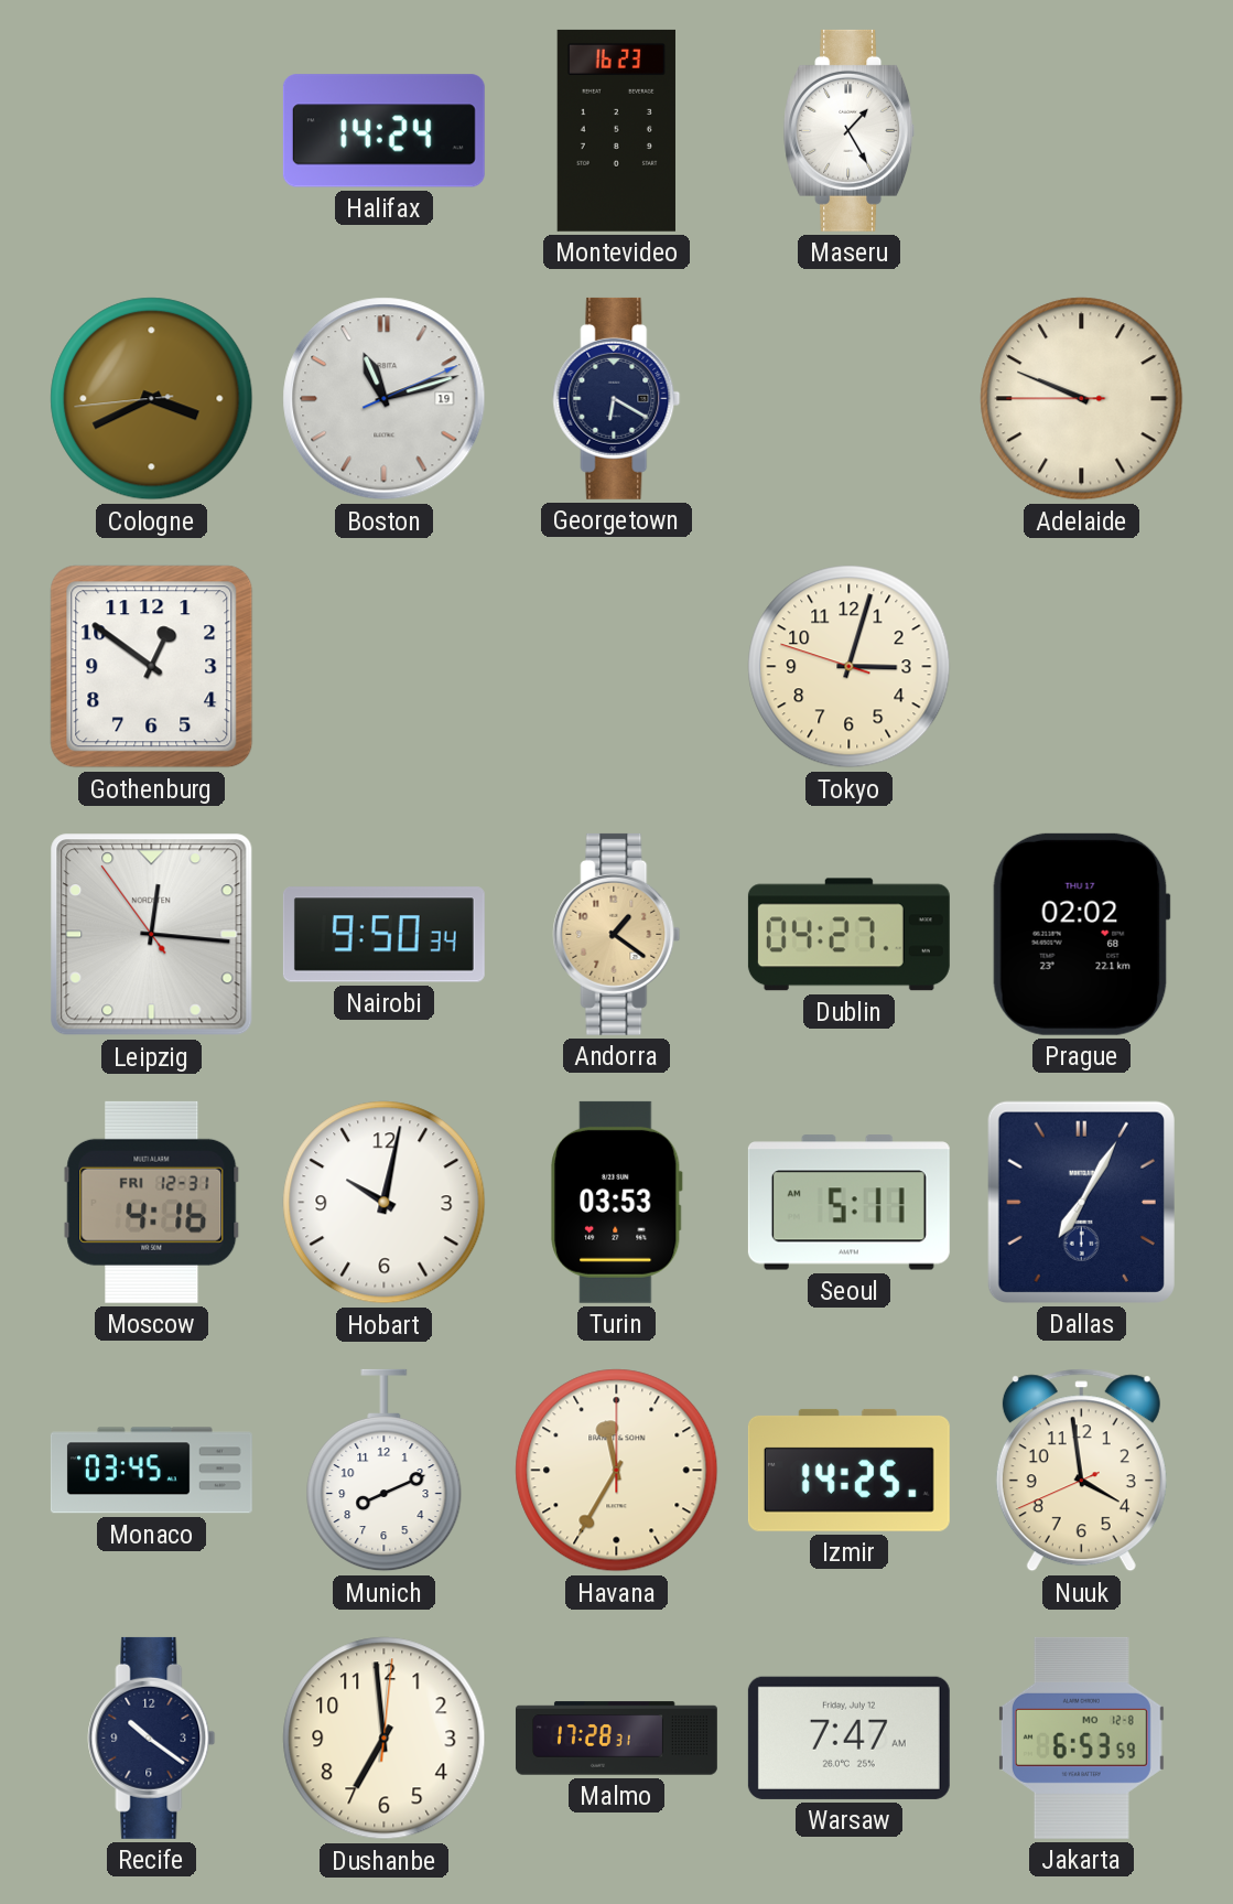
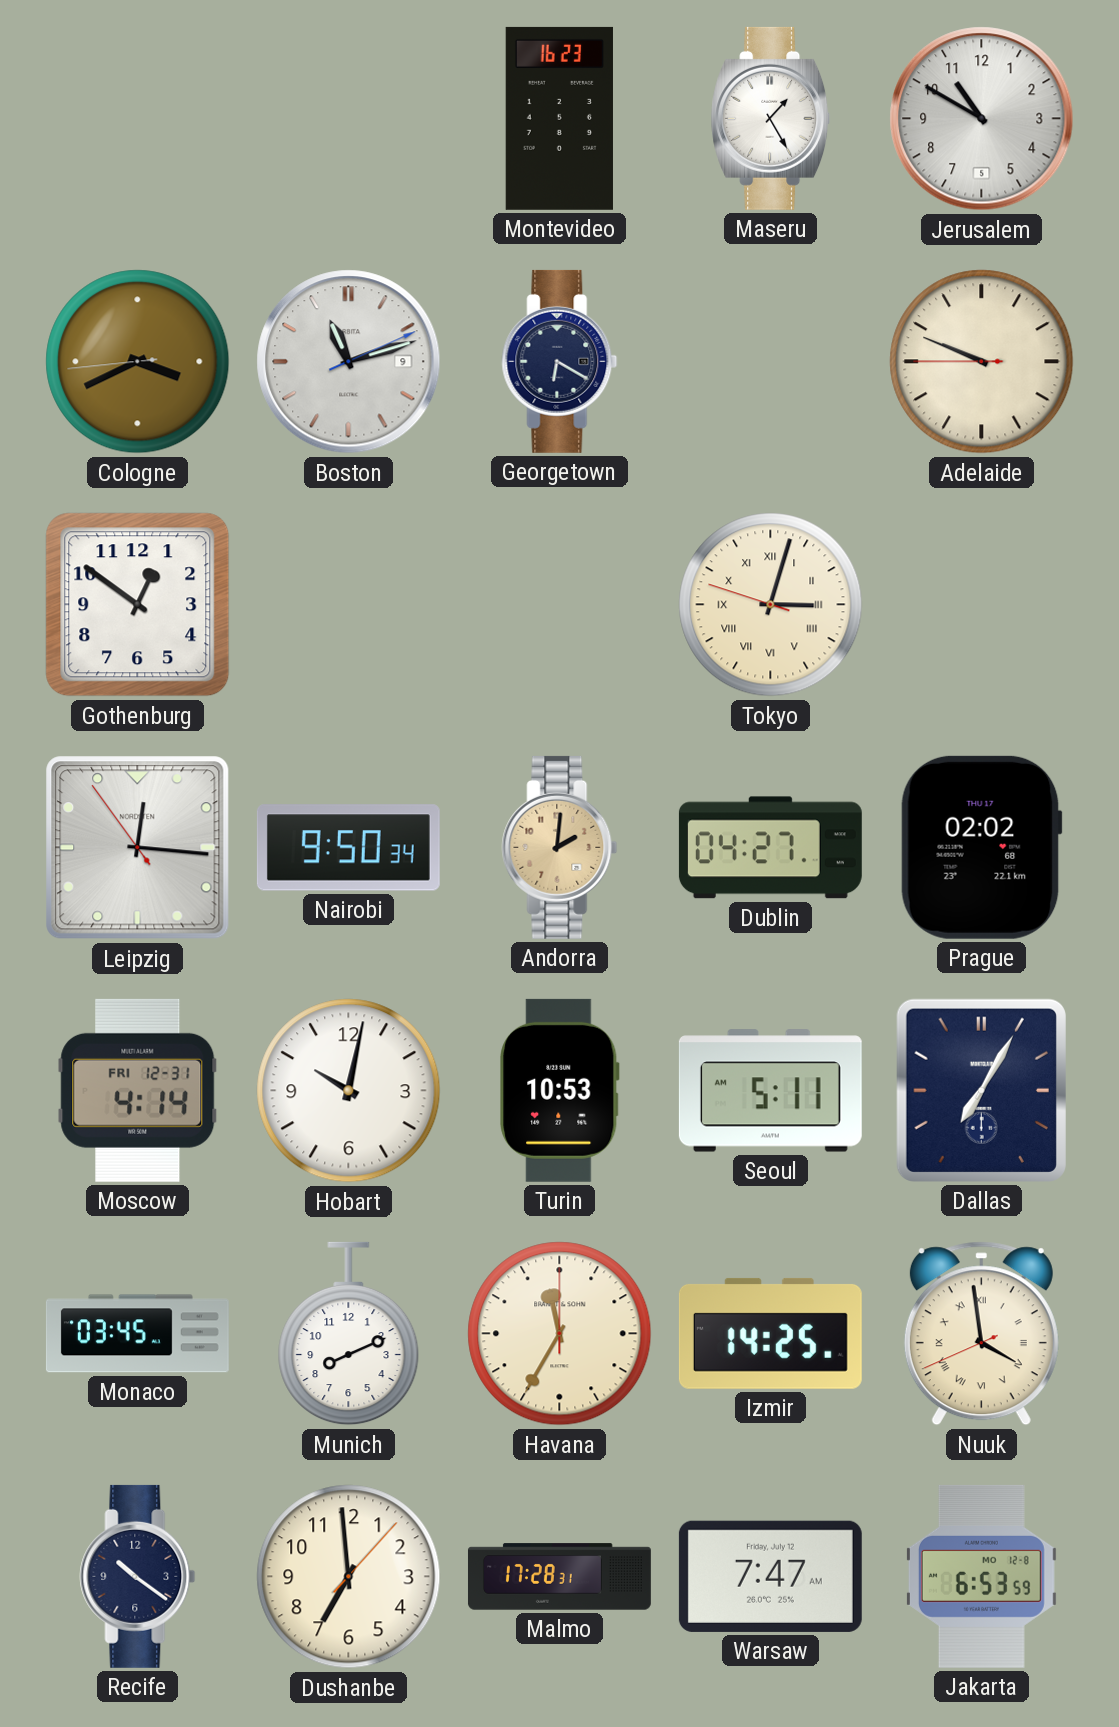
Halifax: 14:24 -> none (383, 131)
Jerusalem: none -> 10:50 (982, 119)
Boston date: 19 -> 9 (349, 362)
Tokyo numerals: Arabic -> Roman (771, 605)
Andorra: 1:21 -> 2:01 (560, 847)
Moscow: 4:16 -> 4:14 (138, 1090)
Turin: 03:53 -> 10:53 (560, 1090)
Nuuk numerals: Arabic -> Roman (981, 1334)
Dushanbe: 6:59:01 -> 6:59:07 (349, 1577)
